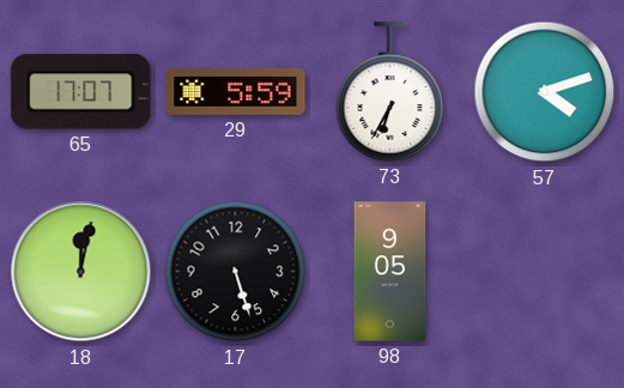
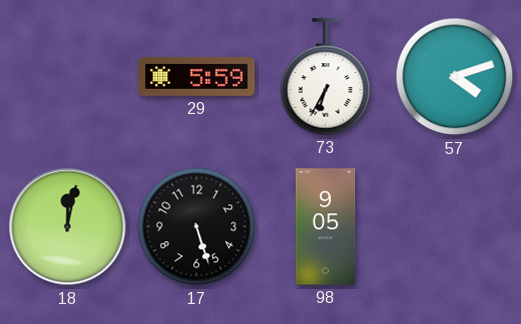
65: 17:07 -> none (81, 92)
